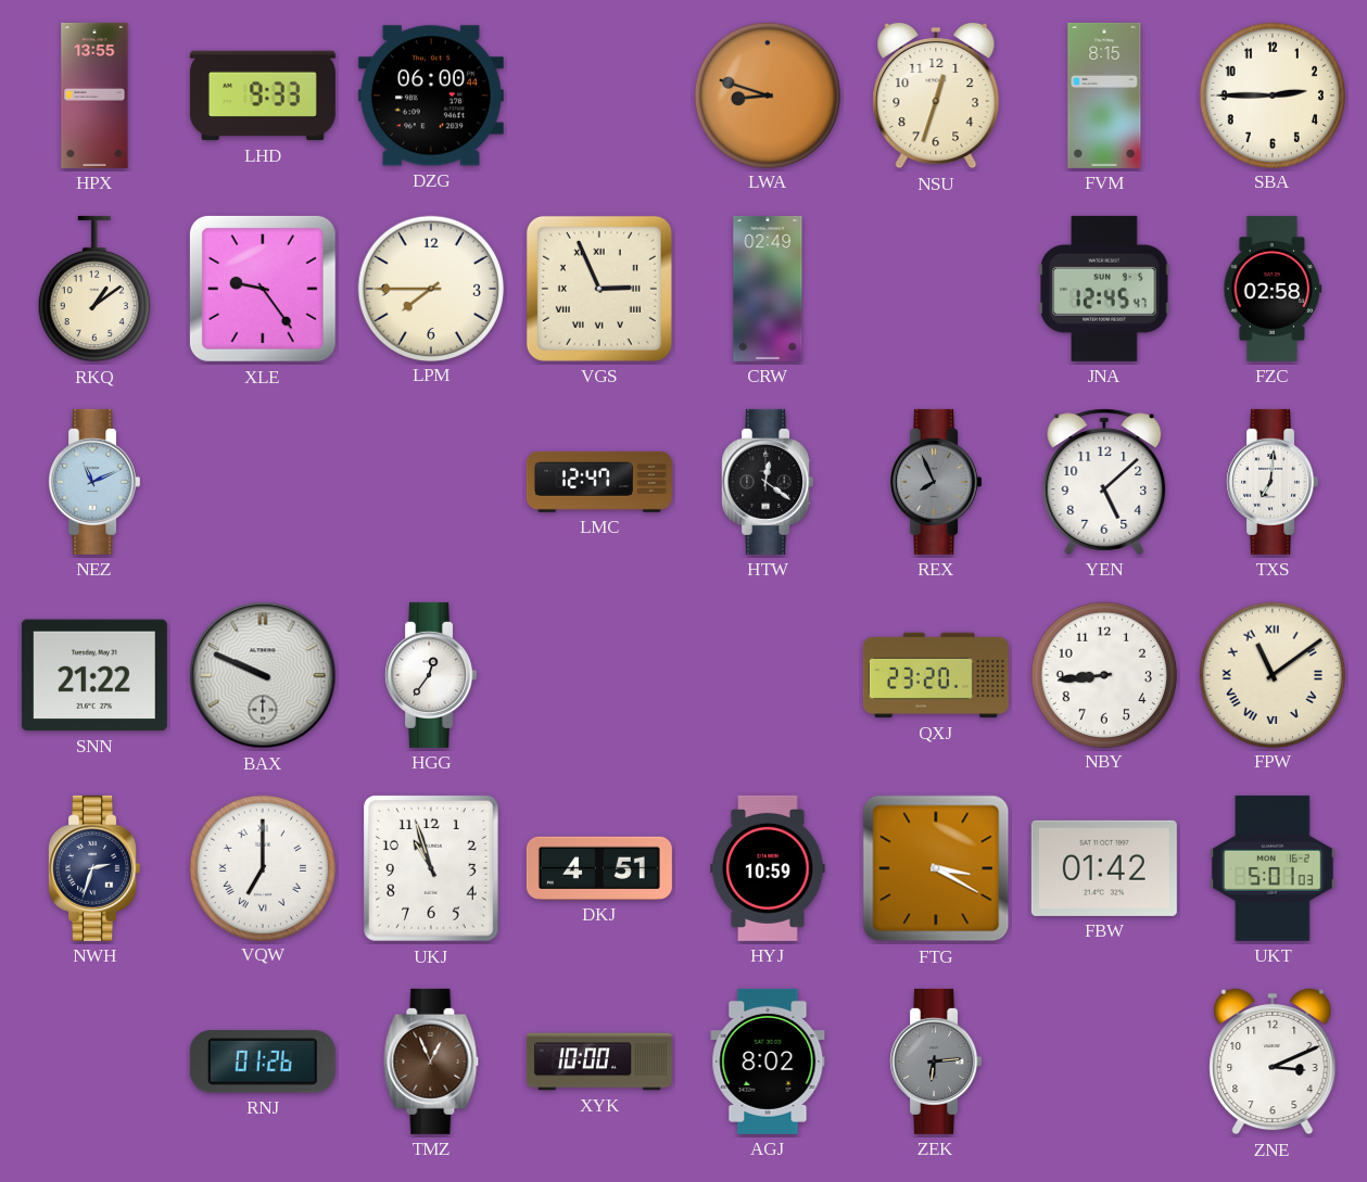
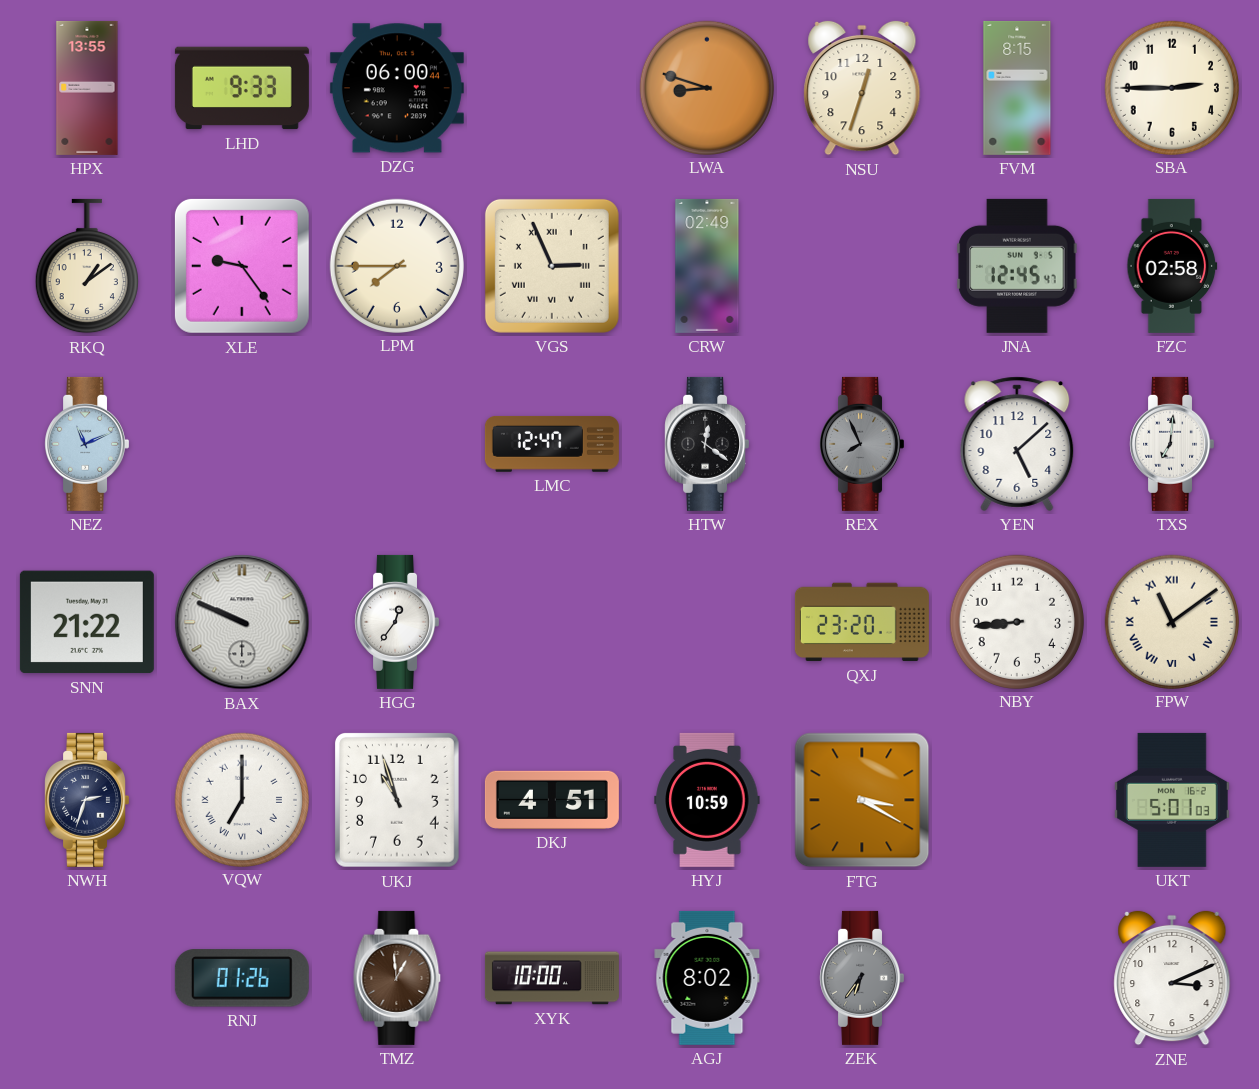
FBW: 01:42 -> none (1104, 868)
TMZ: 12:56 -> 12:59 (397, 978)
ZEK: 6:14 -> 6:36 (861, 978)
